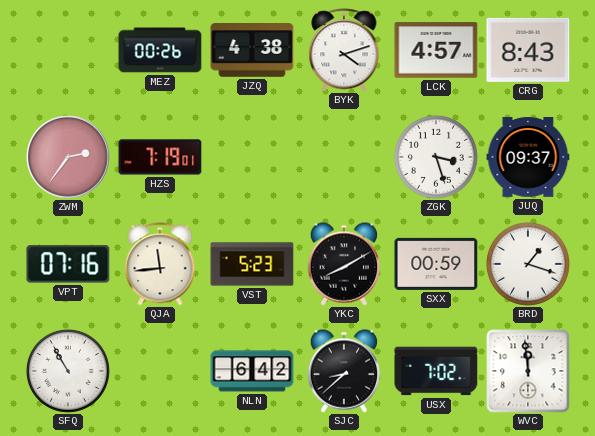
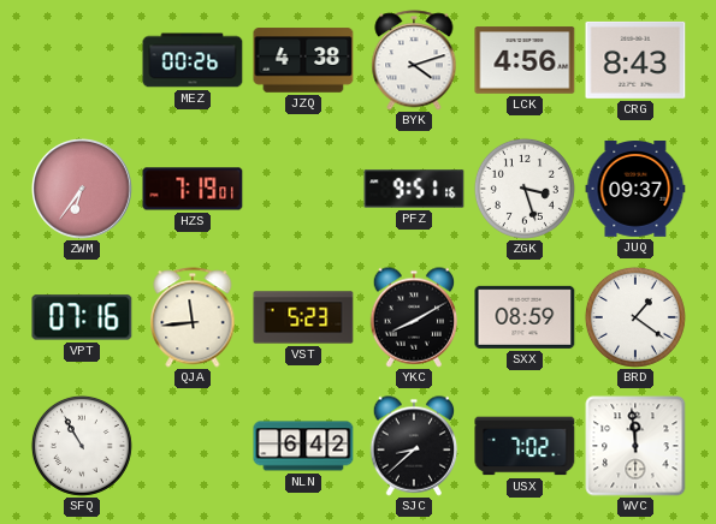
LCK: 4:57 -> 4:56 (525, 60)
ZWM: 2:36 -> 6:36 (83, 190)
PFZ: none -> 9:51 (414, 189)
SXX: 00:59 -> 08:59 (525, 317)
BRD: 1:18 -> 1:21 (635, 317)
